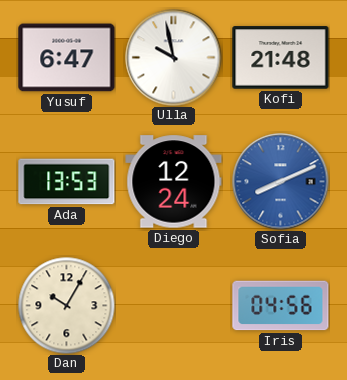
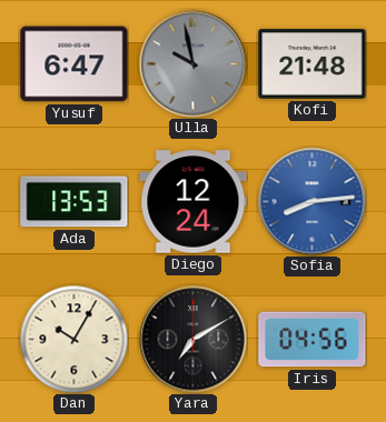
Ulla dial: white -> grey (194, 64)
Sofia: 8:11 -> 8:14 (313, 202)
Yara: none -> 7:10 (194, 340)
